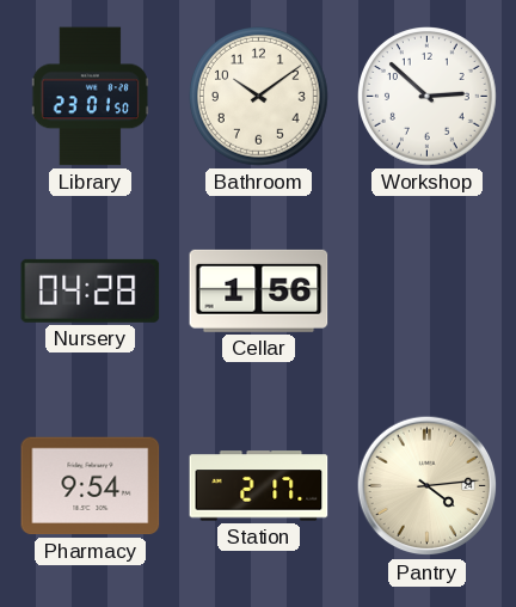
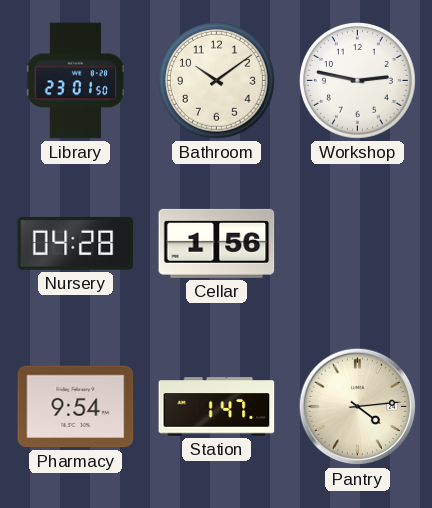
Workshop: 2:52 -> 2:47 (358, 81)
Station: 2:17 -> 1:47 (217, 407)
